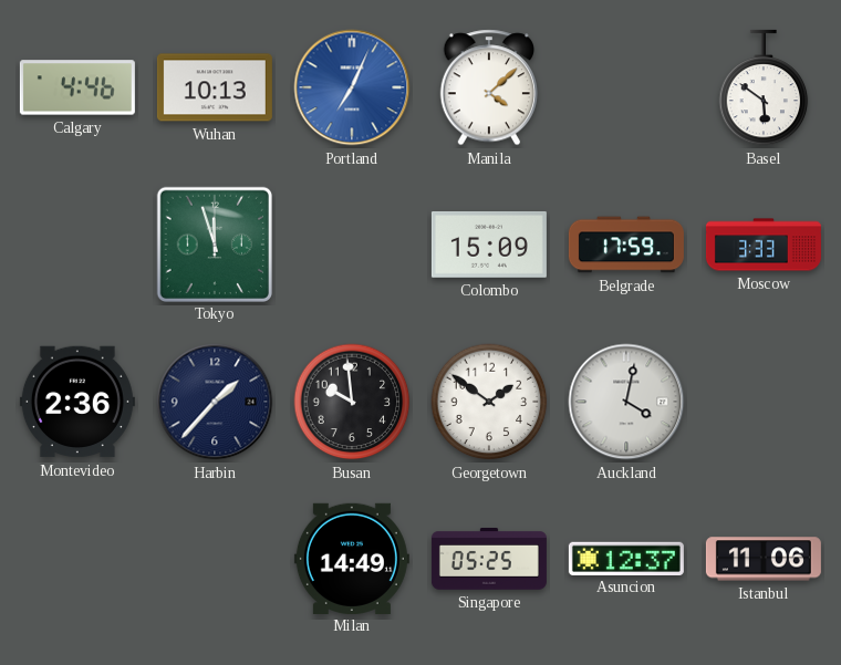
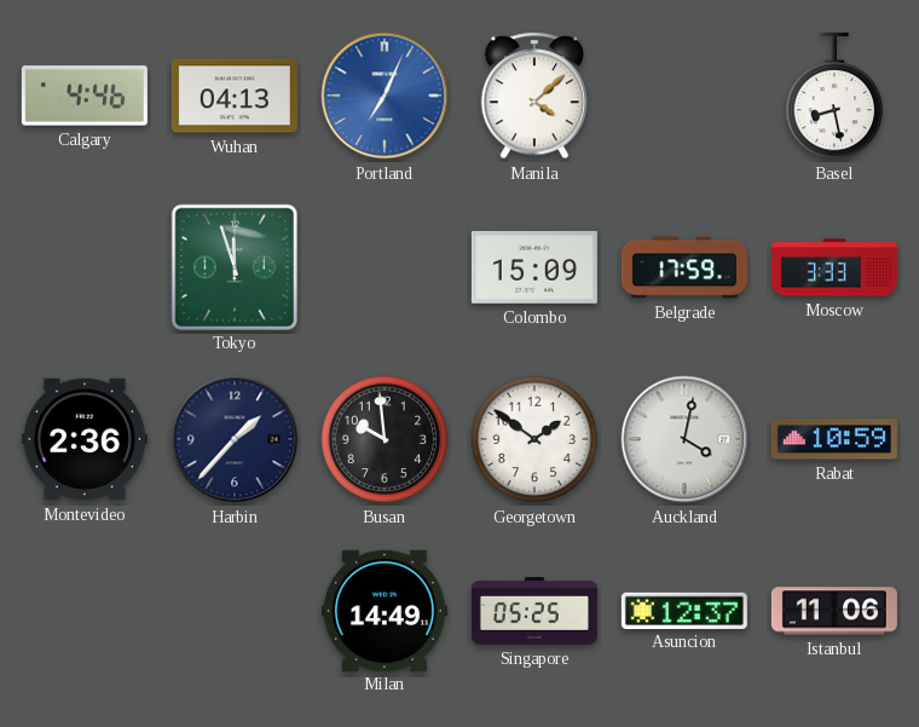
Wuhan: 10:13 -> 04:13 (235, 96)
Basel: 5:51 -> 8:28 (834, 96)
Rabat: none -> 10:59 (834, 439)
